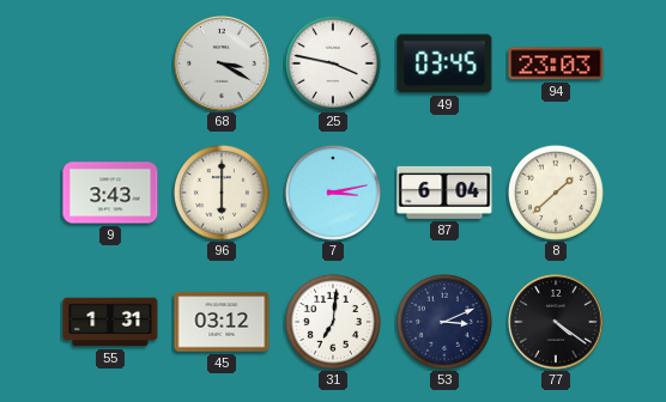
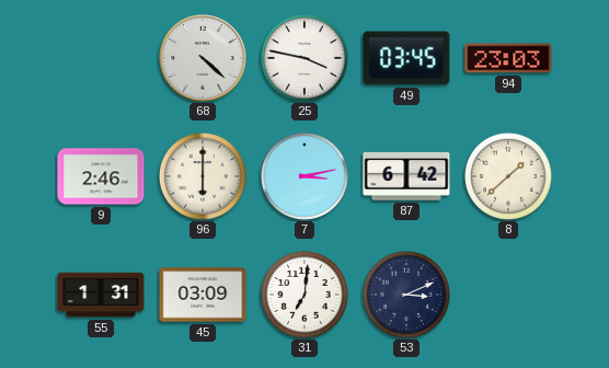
68: 3:20 -> 4:22 (203, 58)
9: 3:43 -> 2:46 (101, 176)
87: 6:04 -> 6:42 (406, 176)
45: 03:12 -> 03:09 (203, 295)
77: 4:21 -> none (556, 322)
